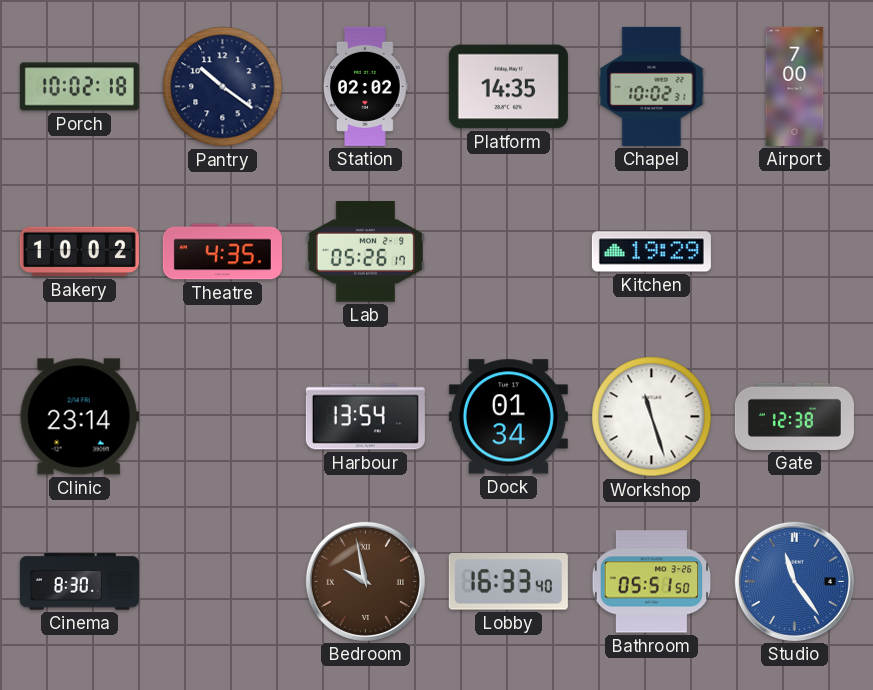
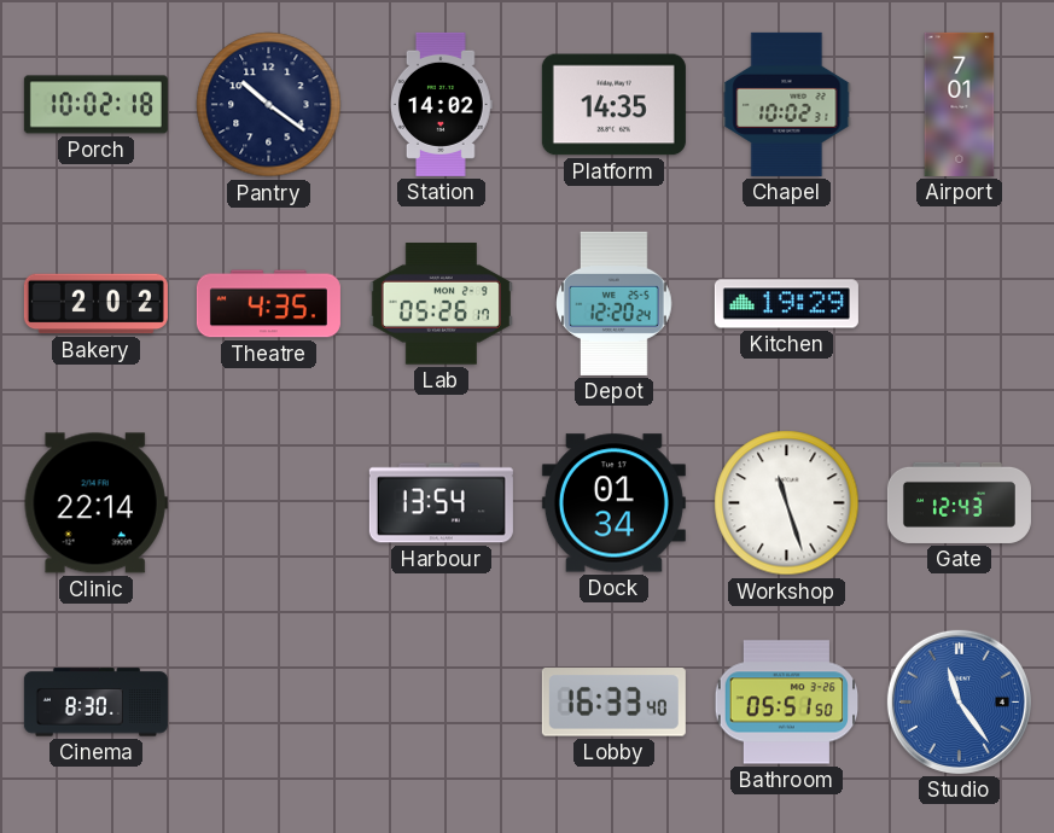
Station: 02:02 -> 14:02 (442, 104)
Airport: 7:00 -> 7:01 (960, 104)
Bakery: 10:02 -> 2:02 (95, 304)
Depot: none -> 12:20 (615, 303)
Clinic: 23:14 -> 22:14 (95, 503)
Gate: 12:38 -> 12:43 (959, 502)
Bedroom: 9:58 -> none (365, 581)
